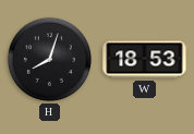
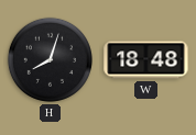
W: 18:53 -> 18:48 (146, 60)
